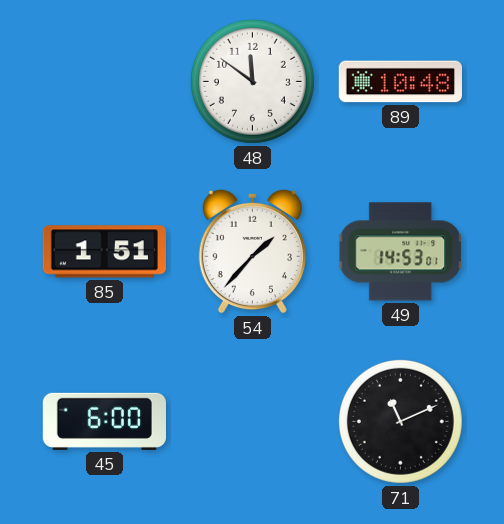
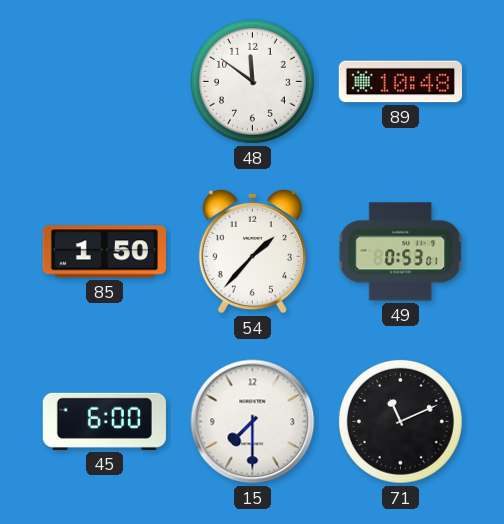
85: 1:51 -> 1:50 (104, 252)
49: 14:53 -> 0:53 (401, 252)
15: none -> 7:30 (253, 422)
